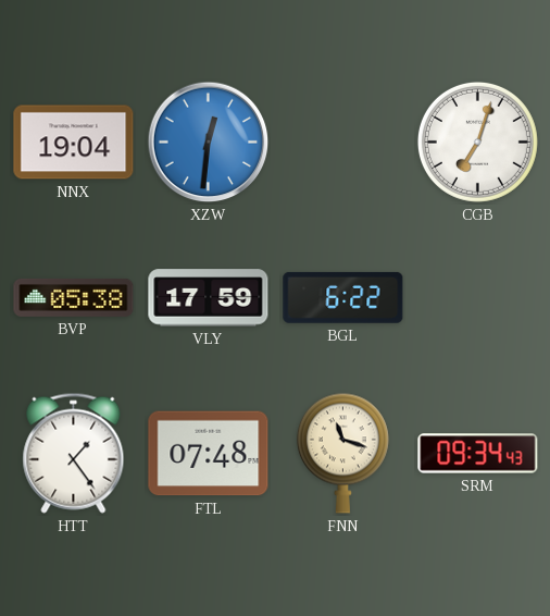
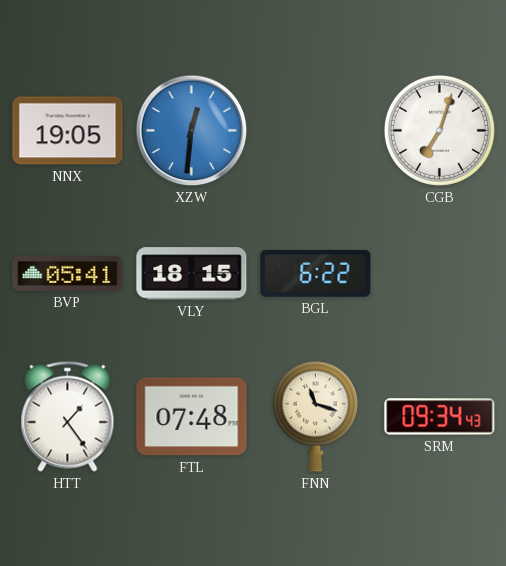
NNX: 19:04 -> 19:05 (68, 131)
BVP: 05:38 -> 05:41 (68, 273)
VLY: 17:59 -> 18:15 (192, 274)
